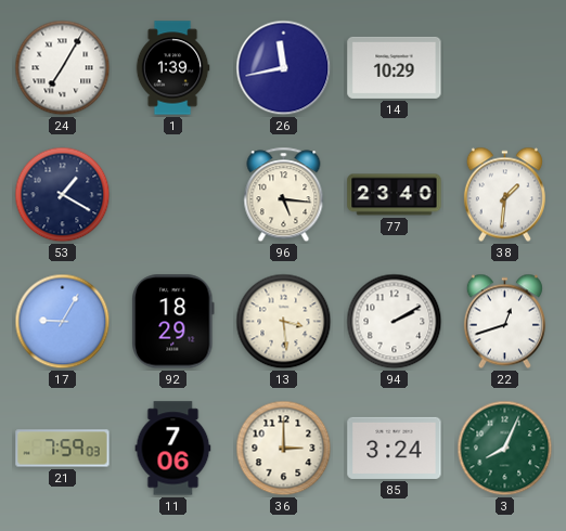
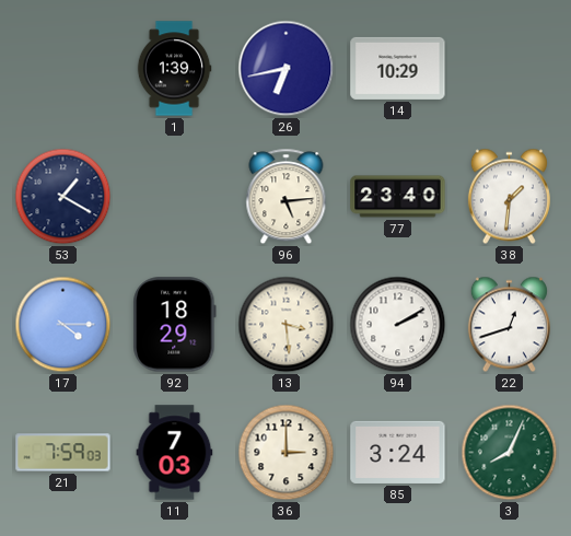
24: 7:05 -> none (63, 68)
26: 11:43 -> 6:43 (287, 69)
96: 5:16 -> 5:14 (287, 197)
17: 9:05 -> 4:15 (63, 325)
11: 7:06 -> 7:03 (175, 453)
